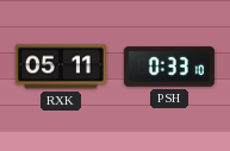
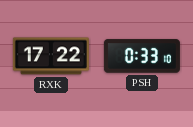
RXK: 05:11 -> 17:22 (51, 56)
